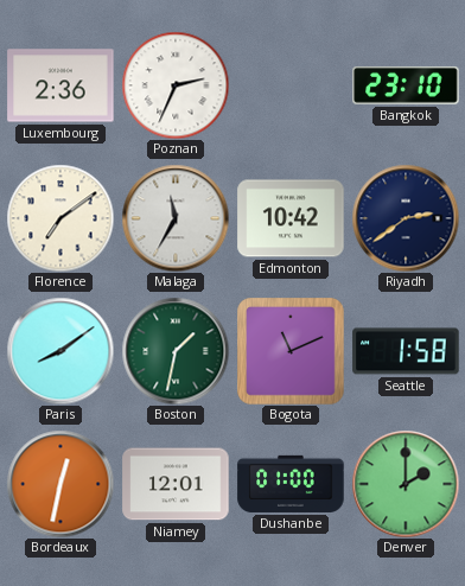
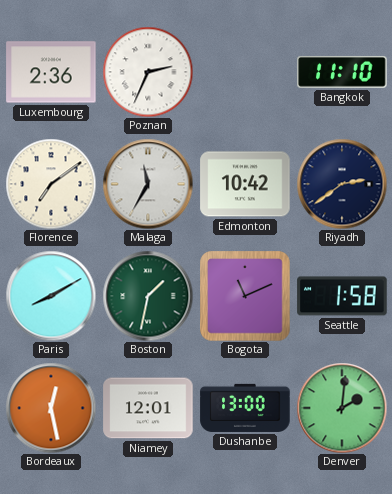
Bangkok: 23:10 -> 11:10 (342, 72)
Paris: 8:09 -> 8:10 (51, 296)
Bordeaux: 12:32 -> 12:28 (51, 408)
Dushanbe: 01:00 -> 13:00 (245, 408)
Denver: 2:00 -> 2:01 (342, 408)
